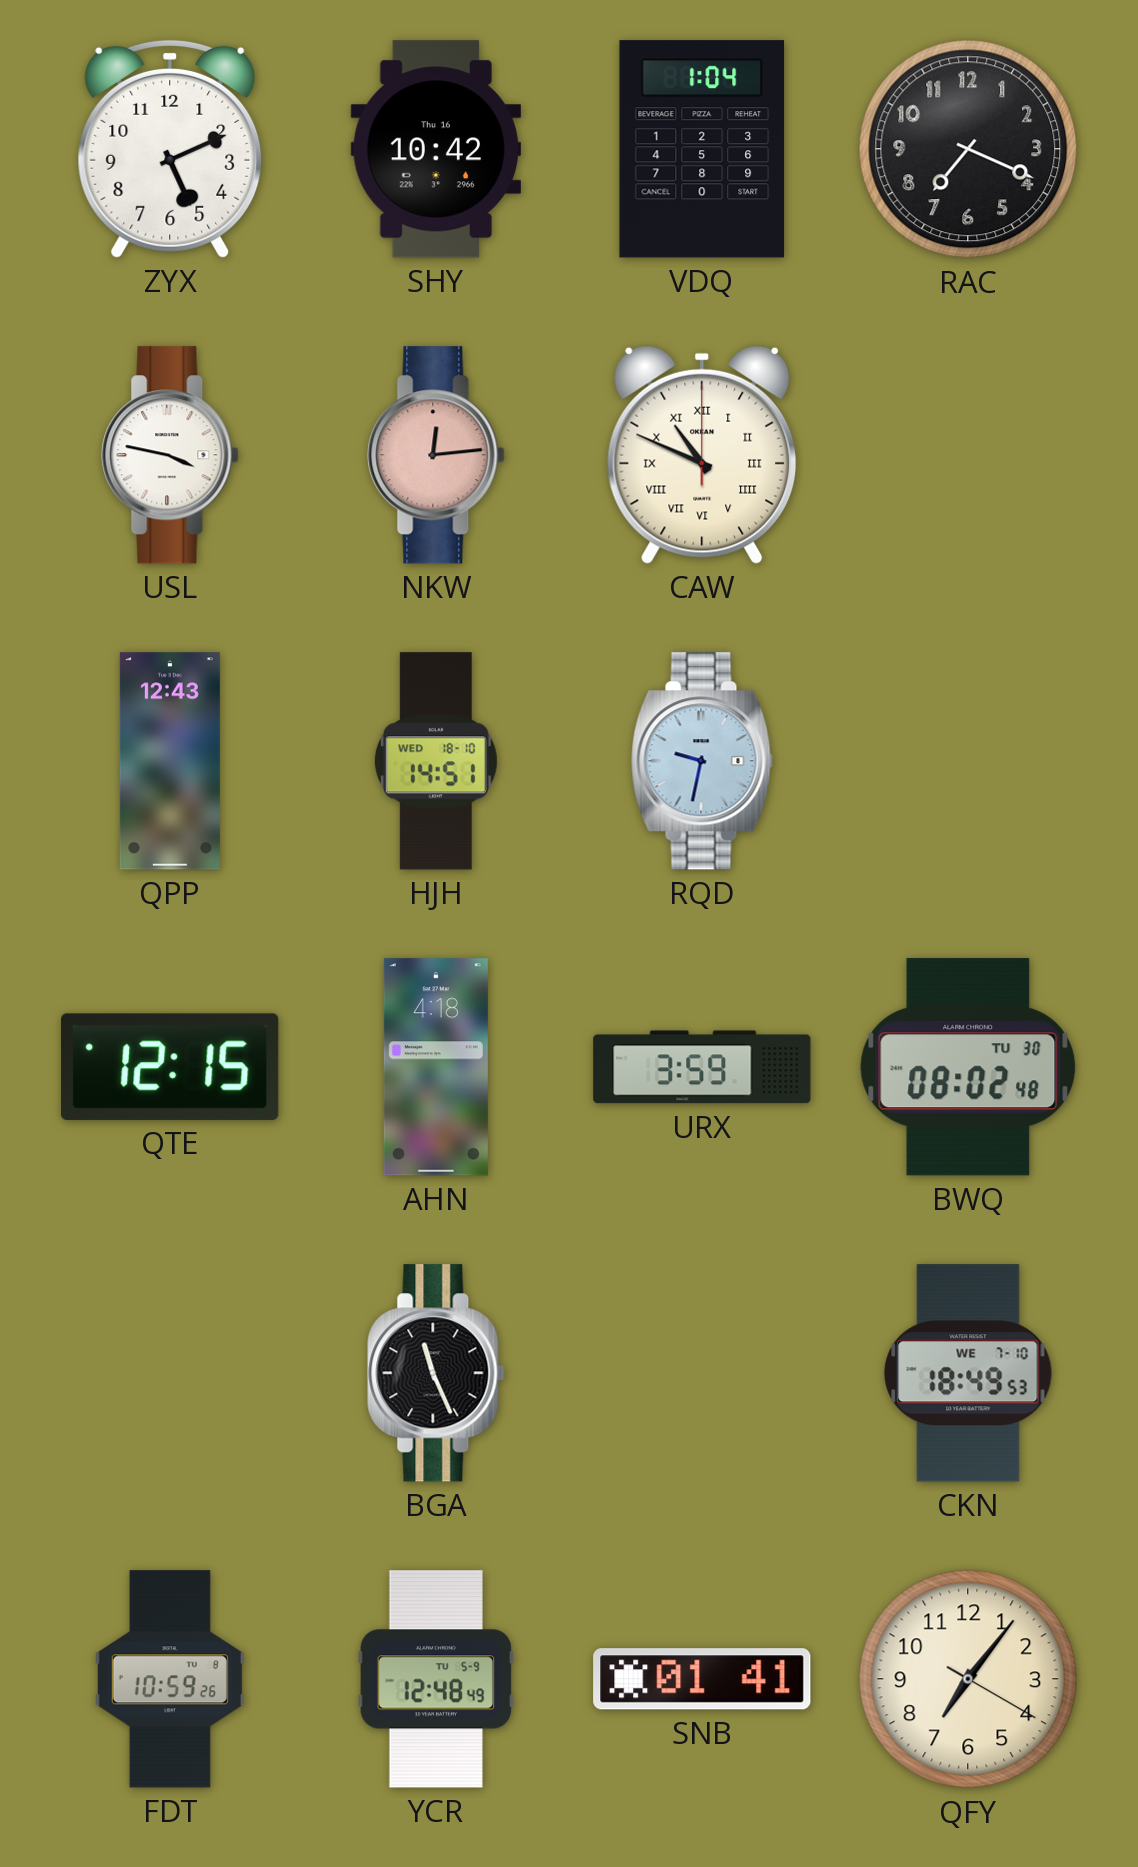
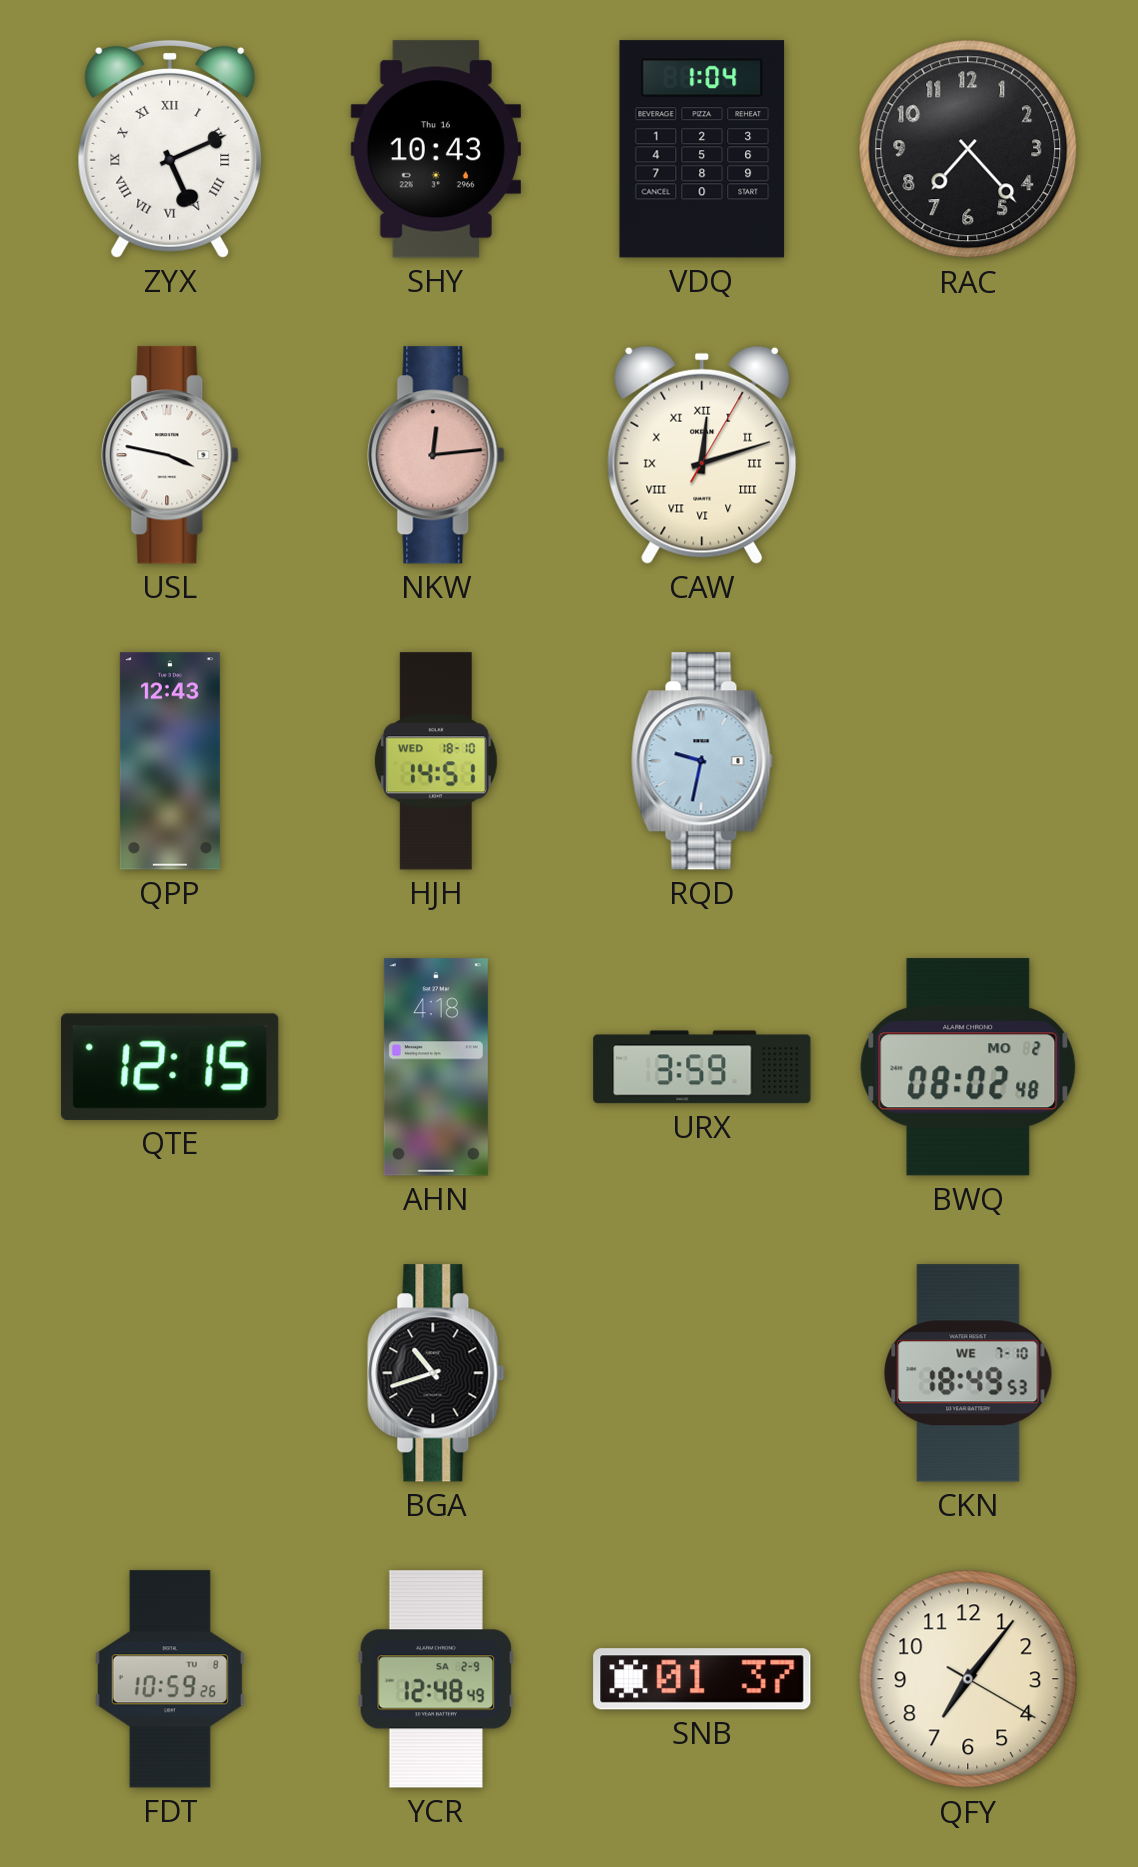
ZYX numerals: Arabic -> Roman (170, 149)
SHY: 10:42 -> 10:43 (436, 149)
RAC: 7:19 -> 7:23 (968, 149)
CAW: 10:49 -> 12:12 (702, 455)
BWQ date: TU 30 -> MO 2 (968, 1067)
BGA: 11:26 -> 10:42 (436, 1373)
YCR date: TU 5-9 -> SA 2-9 (436, 1679)
SNB: 01:41 -> 01:37 (702, 1679)
